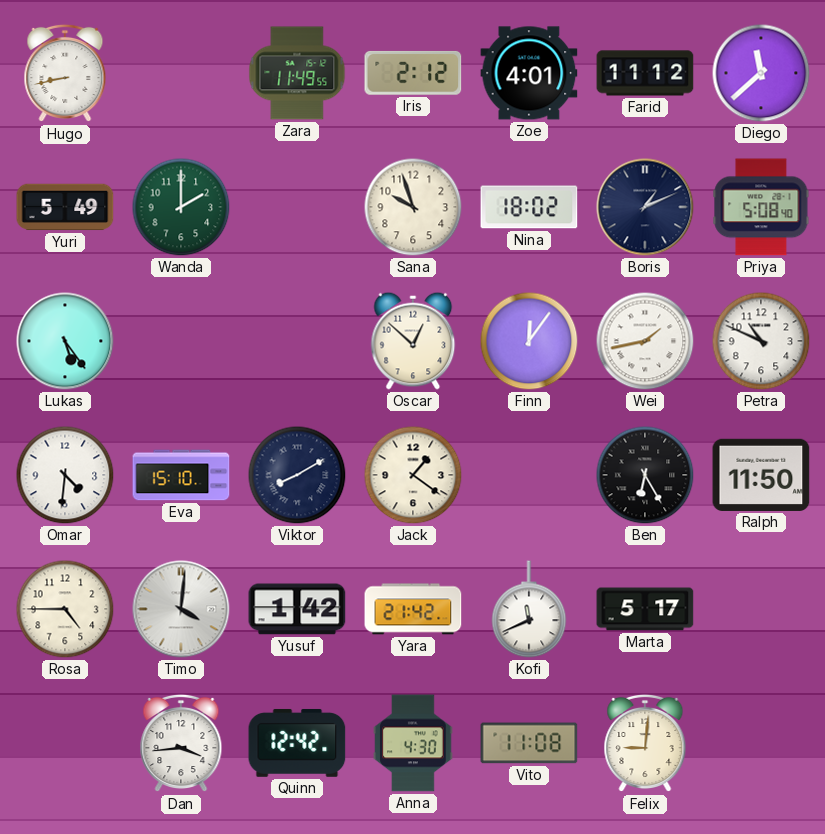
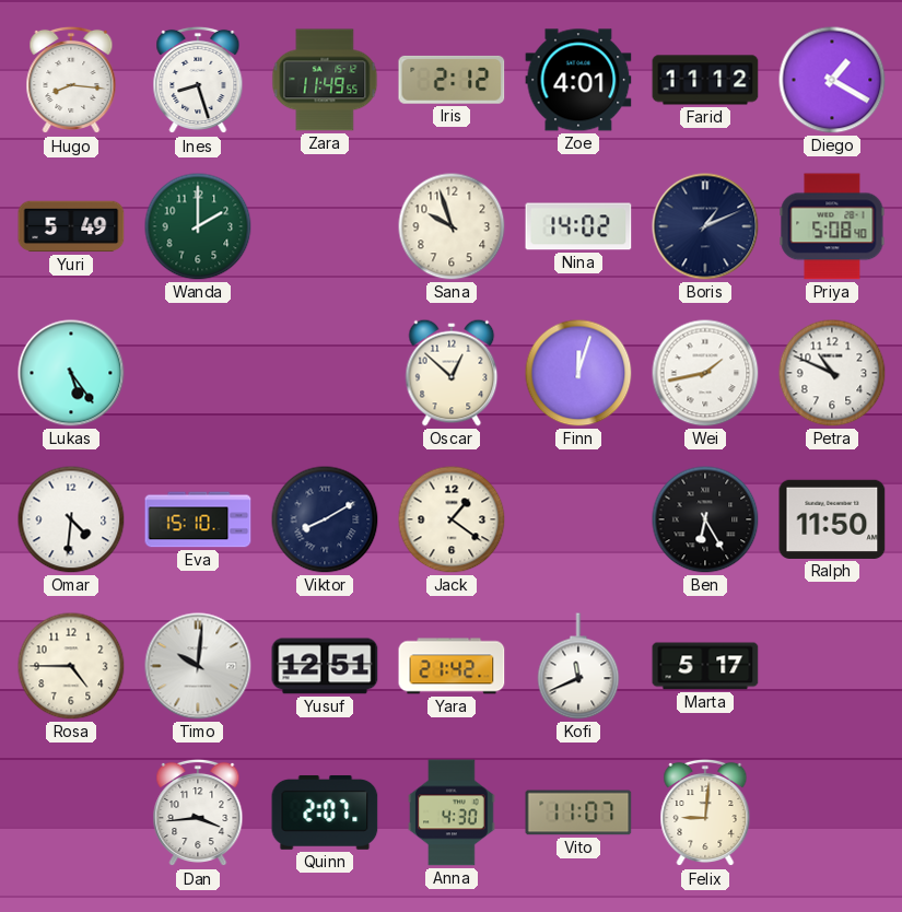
Hugo: 8:43 -> 8:16 (71, 80)
Ines: none -> 8:27 (198, 80)
Diego: 11:38 -> 1:20 (832, 80)
Nina: 18:02 -> 14:02 (578, 226)
Finn: 12:06 -> 12:03 (578, 373)
Timo: 4:01 -> 10:01 (198, 666)
Yusuf: 1:42 -> 12:51 (325, 666)
Quinn: 12:42 -> 2:07 (325, 812)
Vito: 11:08 -> 11:07 (578, 812)
